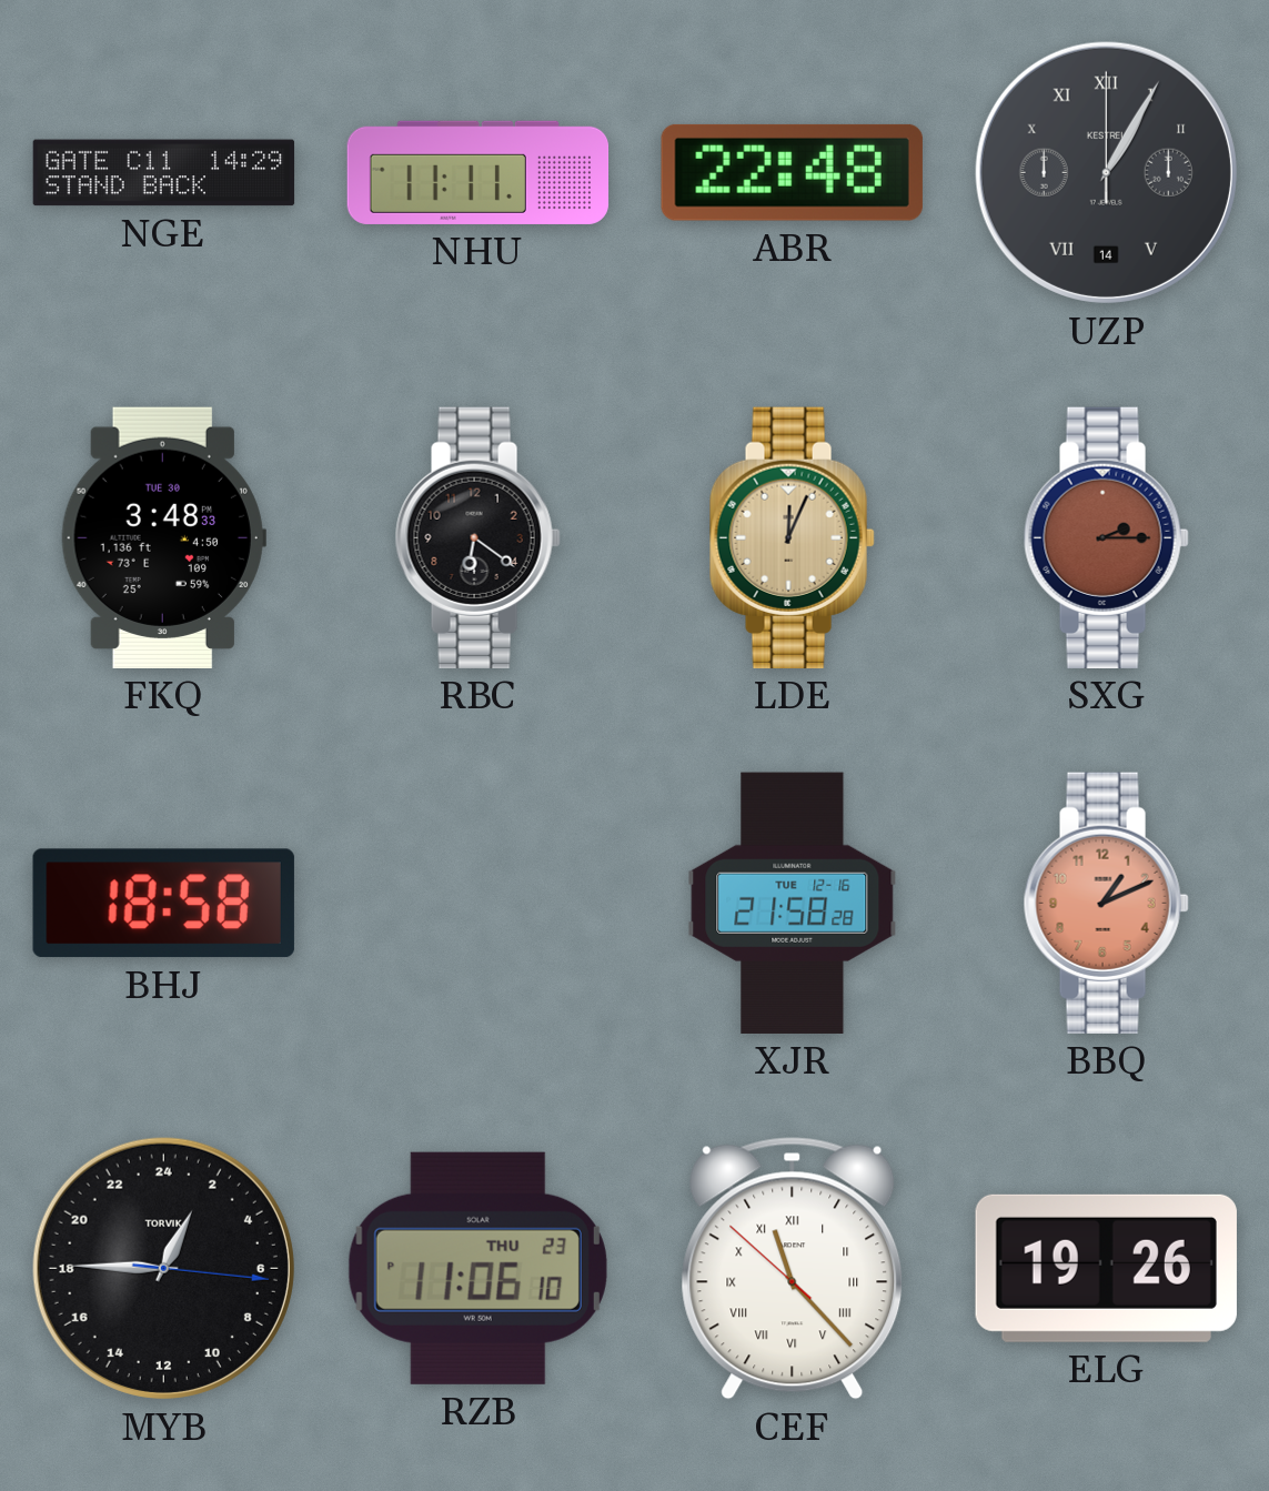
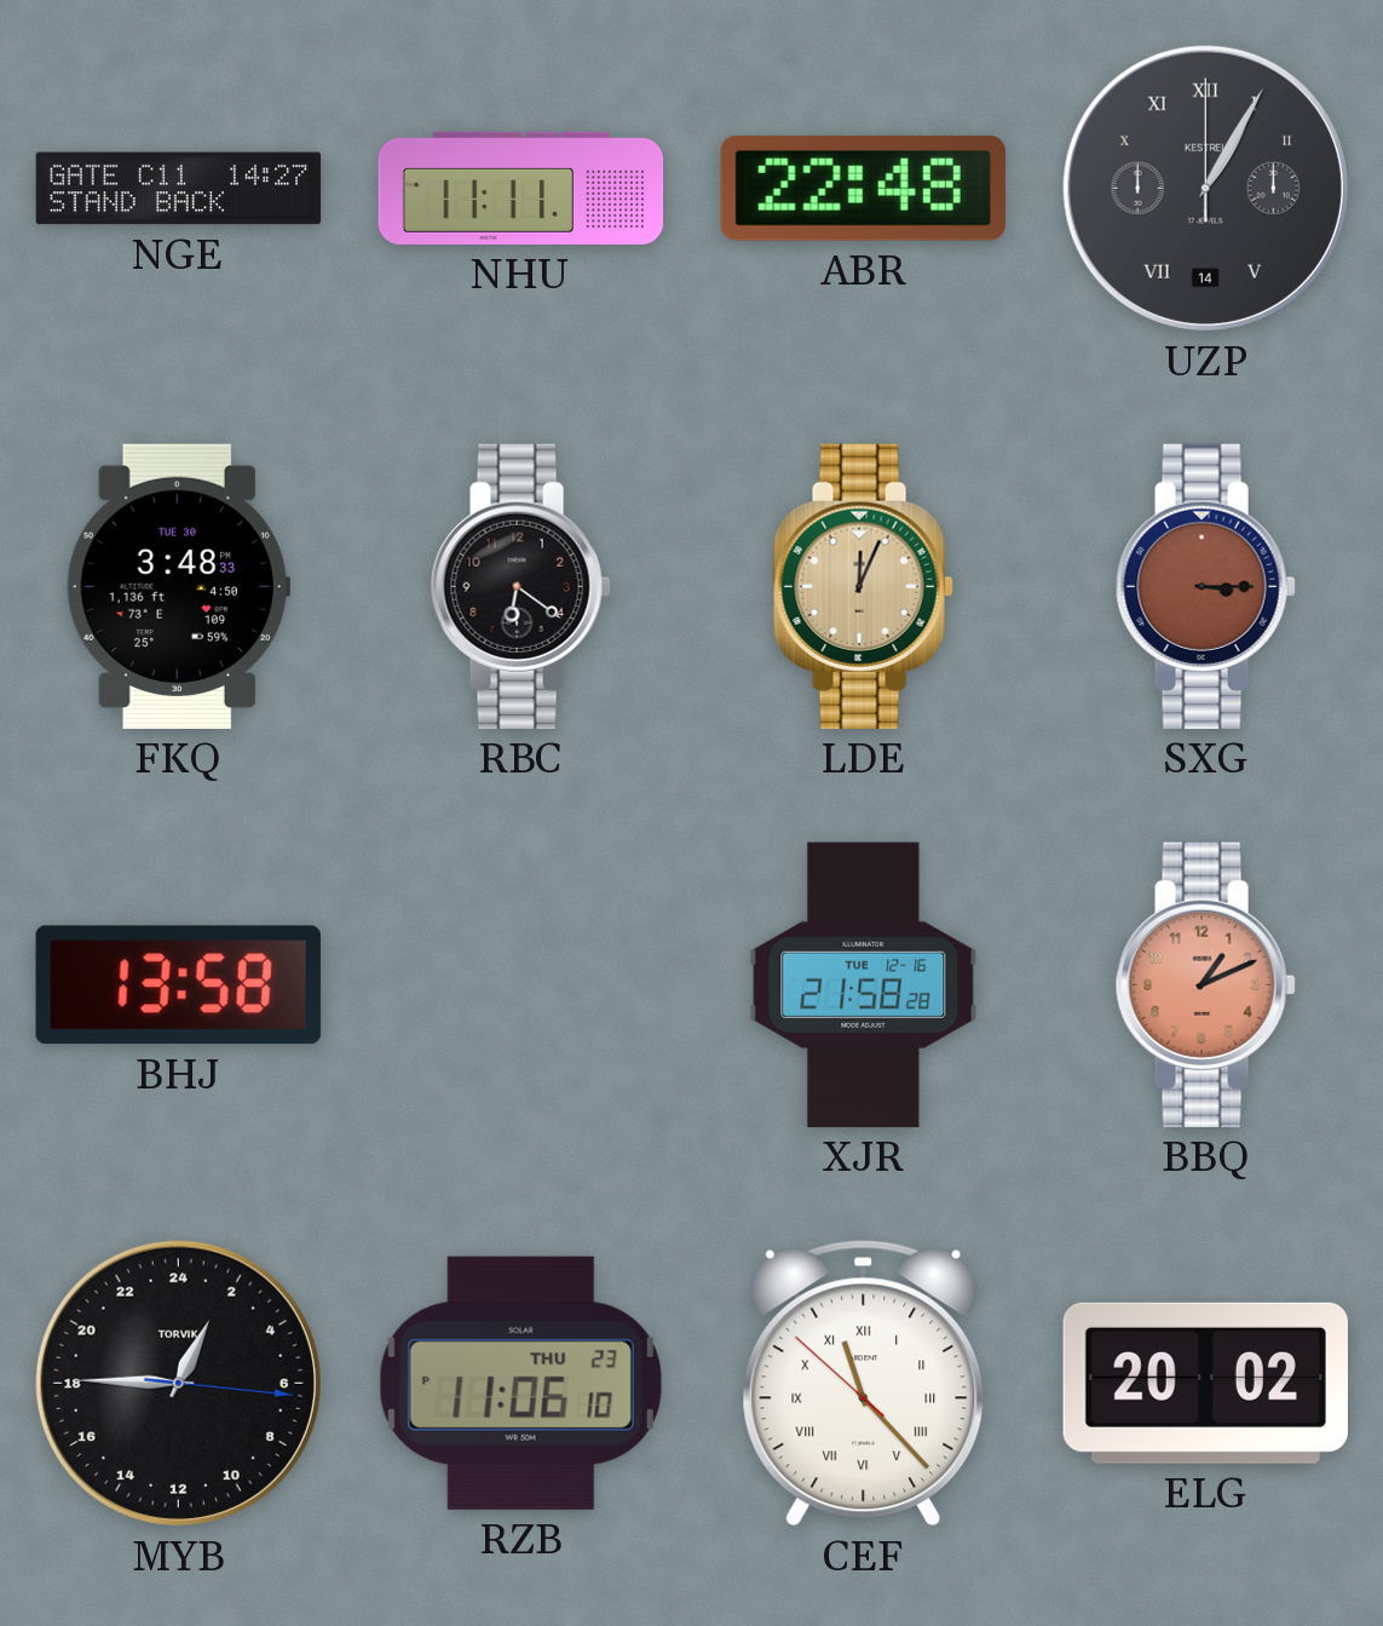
NGE: 14:29 -> 14:27 (179, 189)
SXG: 2:15 -> 3:15 (1205, 586)
BHJ: 18:58 -> 13:58 (178, 986)
ELG: 19:26 -> 20:02 (1205, 1383)
